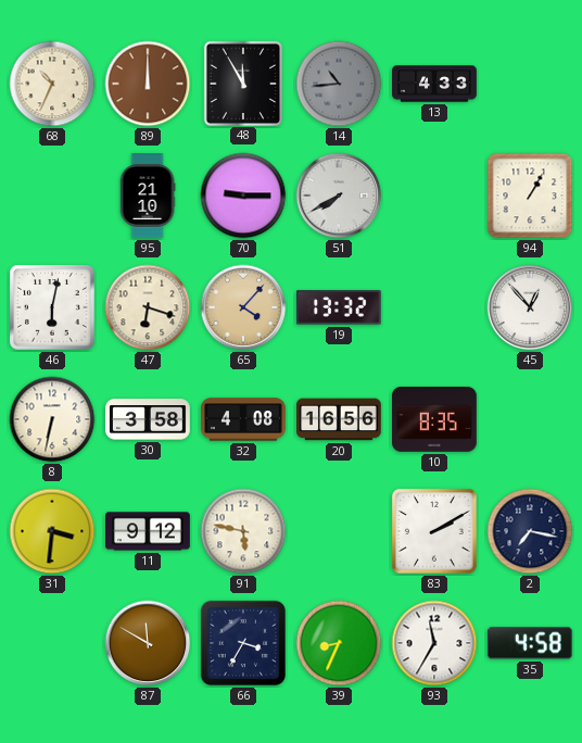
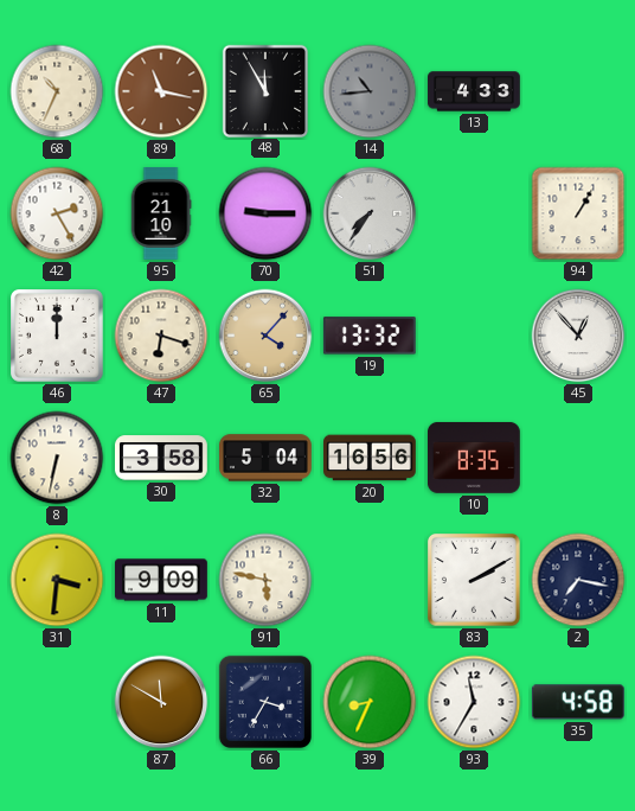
89: 12:00 -> 11:17 (161, 91)
42: none -> 2:25 (57, 213)
51: 7:40 -> 7:36 (370, 213)
46: 6:02 -> 12:00 (58, 337)
32: 4:08 -> 5:04 (267, 458)
11: 9:12 -> 9:09 (162, 580)
